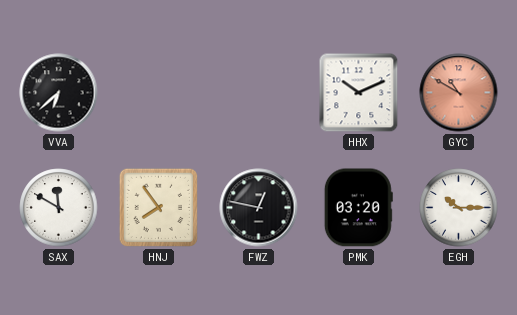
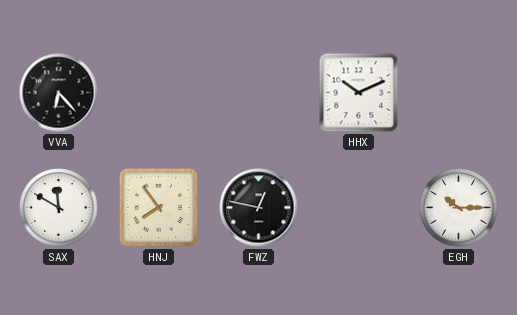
VVA: 6:38 -> 6:23 (59, 93)
GYC: 10:50 -> none (459, 93)
PMK: 03:20 -> none (358, 208)
